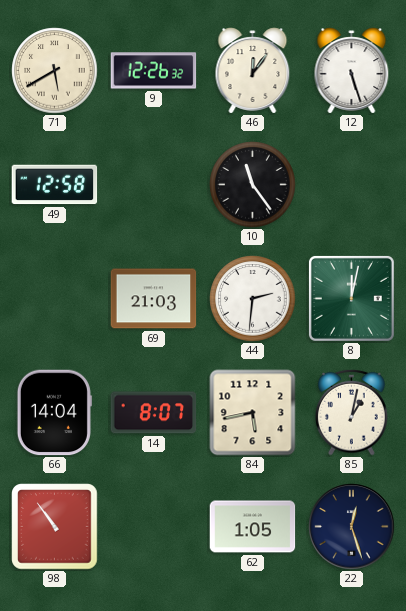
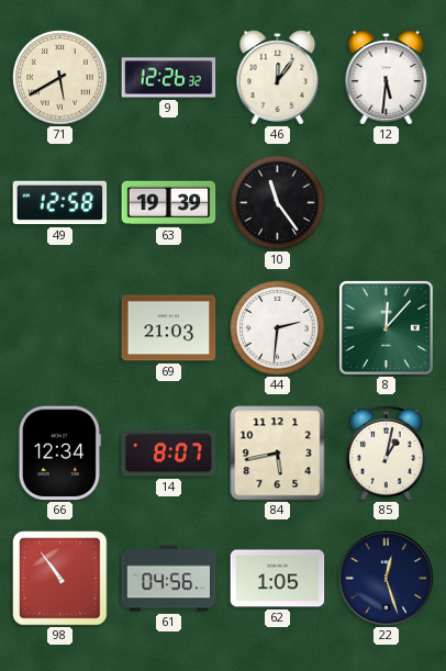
12: 5:27 -> 5:31 (387, 78)
63: none -> 19:39 (169, 203)
8: 12:02 -> 12:07 (386, 327)
66: 14:04 -> 12:34 (59, 454)
61: none -> 04:56 (169, 579)
